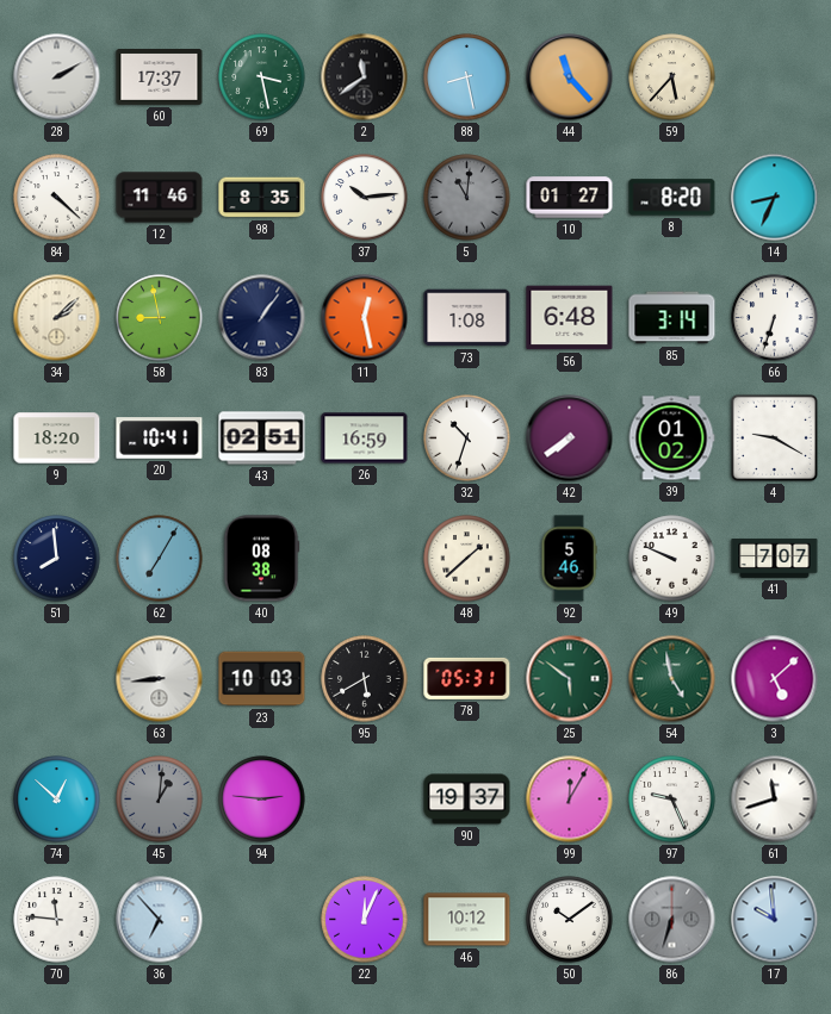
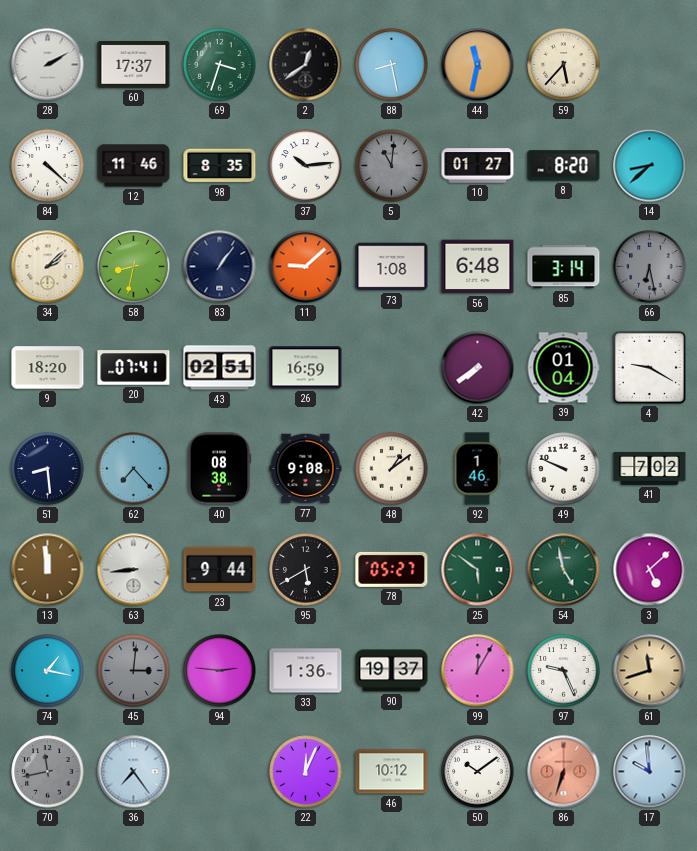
69: 3:28 -> 3:33 (220, 65)
2: 11:39 -> 12:39 (306, 65)
44: 11:23 -> 11:32 (478, 65)
14: 8:34 -> 8:38 (650, 166)
58: 8:58 -> 8:32 (134, 267)
11: 12:28 -> 9:08 (306, 267)
66: 6:33 -> 6:28 (650, 267)
66 dial: white -> grey (650, 267)
20: 10:41 -> 07:41 (134, 368)
32: 10:33 -> none (467, 438)
39: 01:02 -> 01:04 (563, 368)
51: 7:59 -> 8:29 (48, 469)
62: 7:05 -> 7:23 (134, 469)
77: none -> 9:08 (306, 469)
48: 1:38 -> 1:09 (392, 469)
92: 5:46 -> 1:46 (477, 469)
41: 7:07 -> 7:02 (650, 468)
13: none -> 11:59 (48, 570)
23: 10:03 -> 9:44 (220, 570)
78: 05:31 -> 05:27 (392, 569)
74: 12:52 -> 1:17 (48, 671)
45: 1:01 -> 3:01 (134, 671)
33: none -> 1:36 (306, 671)
61 dial: white -> champagne (650, 671)
70: 11:46 -> 11:43 (48, 772)
70 dial: white -> grey (48, 772)
36: 6:53 -> 7:24 (134, 772)
86 dial: grey -> salmon (564, 772)
